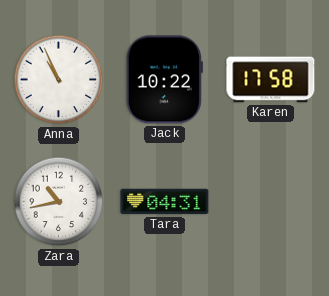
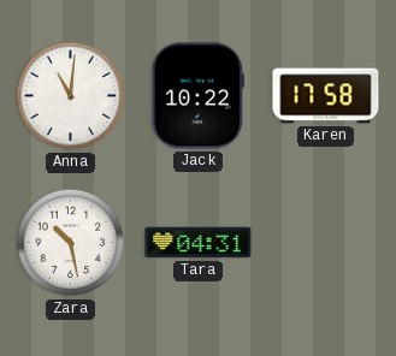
Anna: 10:56 -> 11:01 (71, 96)
Zara: 10:43 -> 10:28 (71, 243)
